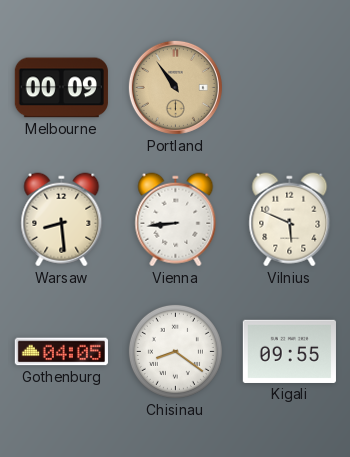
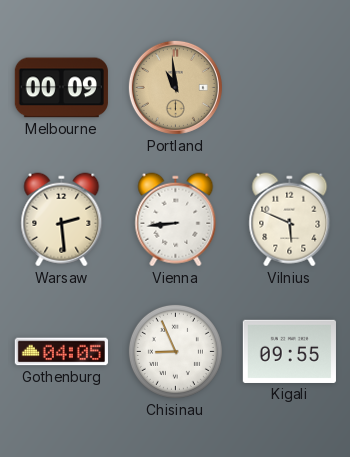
Portland: 10:54 -> 10:59 (175, 87)
Warsaw: 8:29 -> 2:29 (62, 220)
Chisinau: 8:21 -> 8:56 (175, 351)
